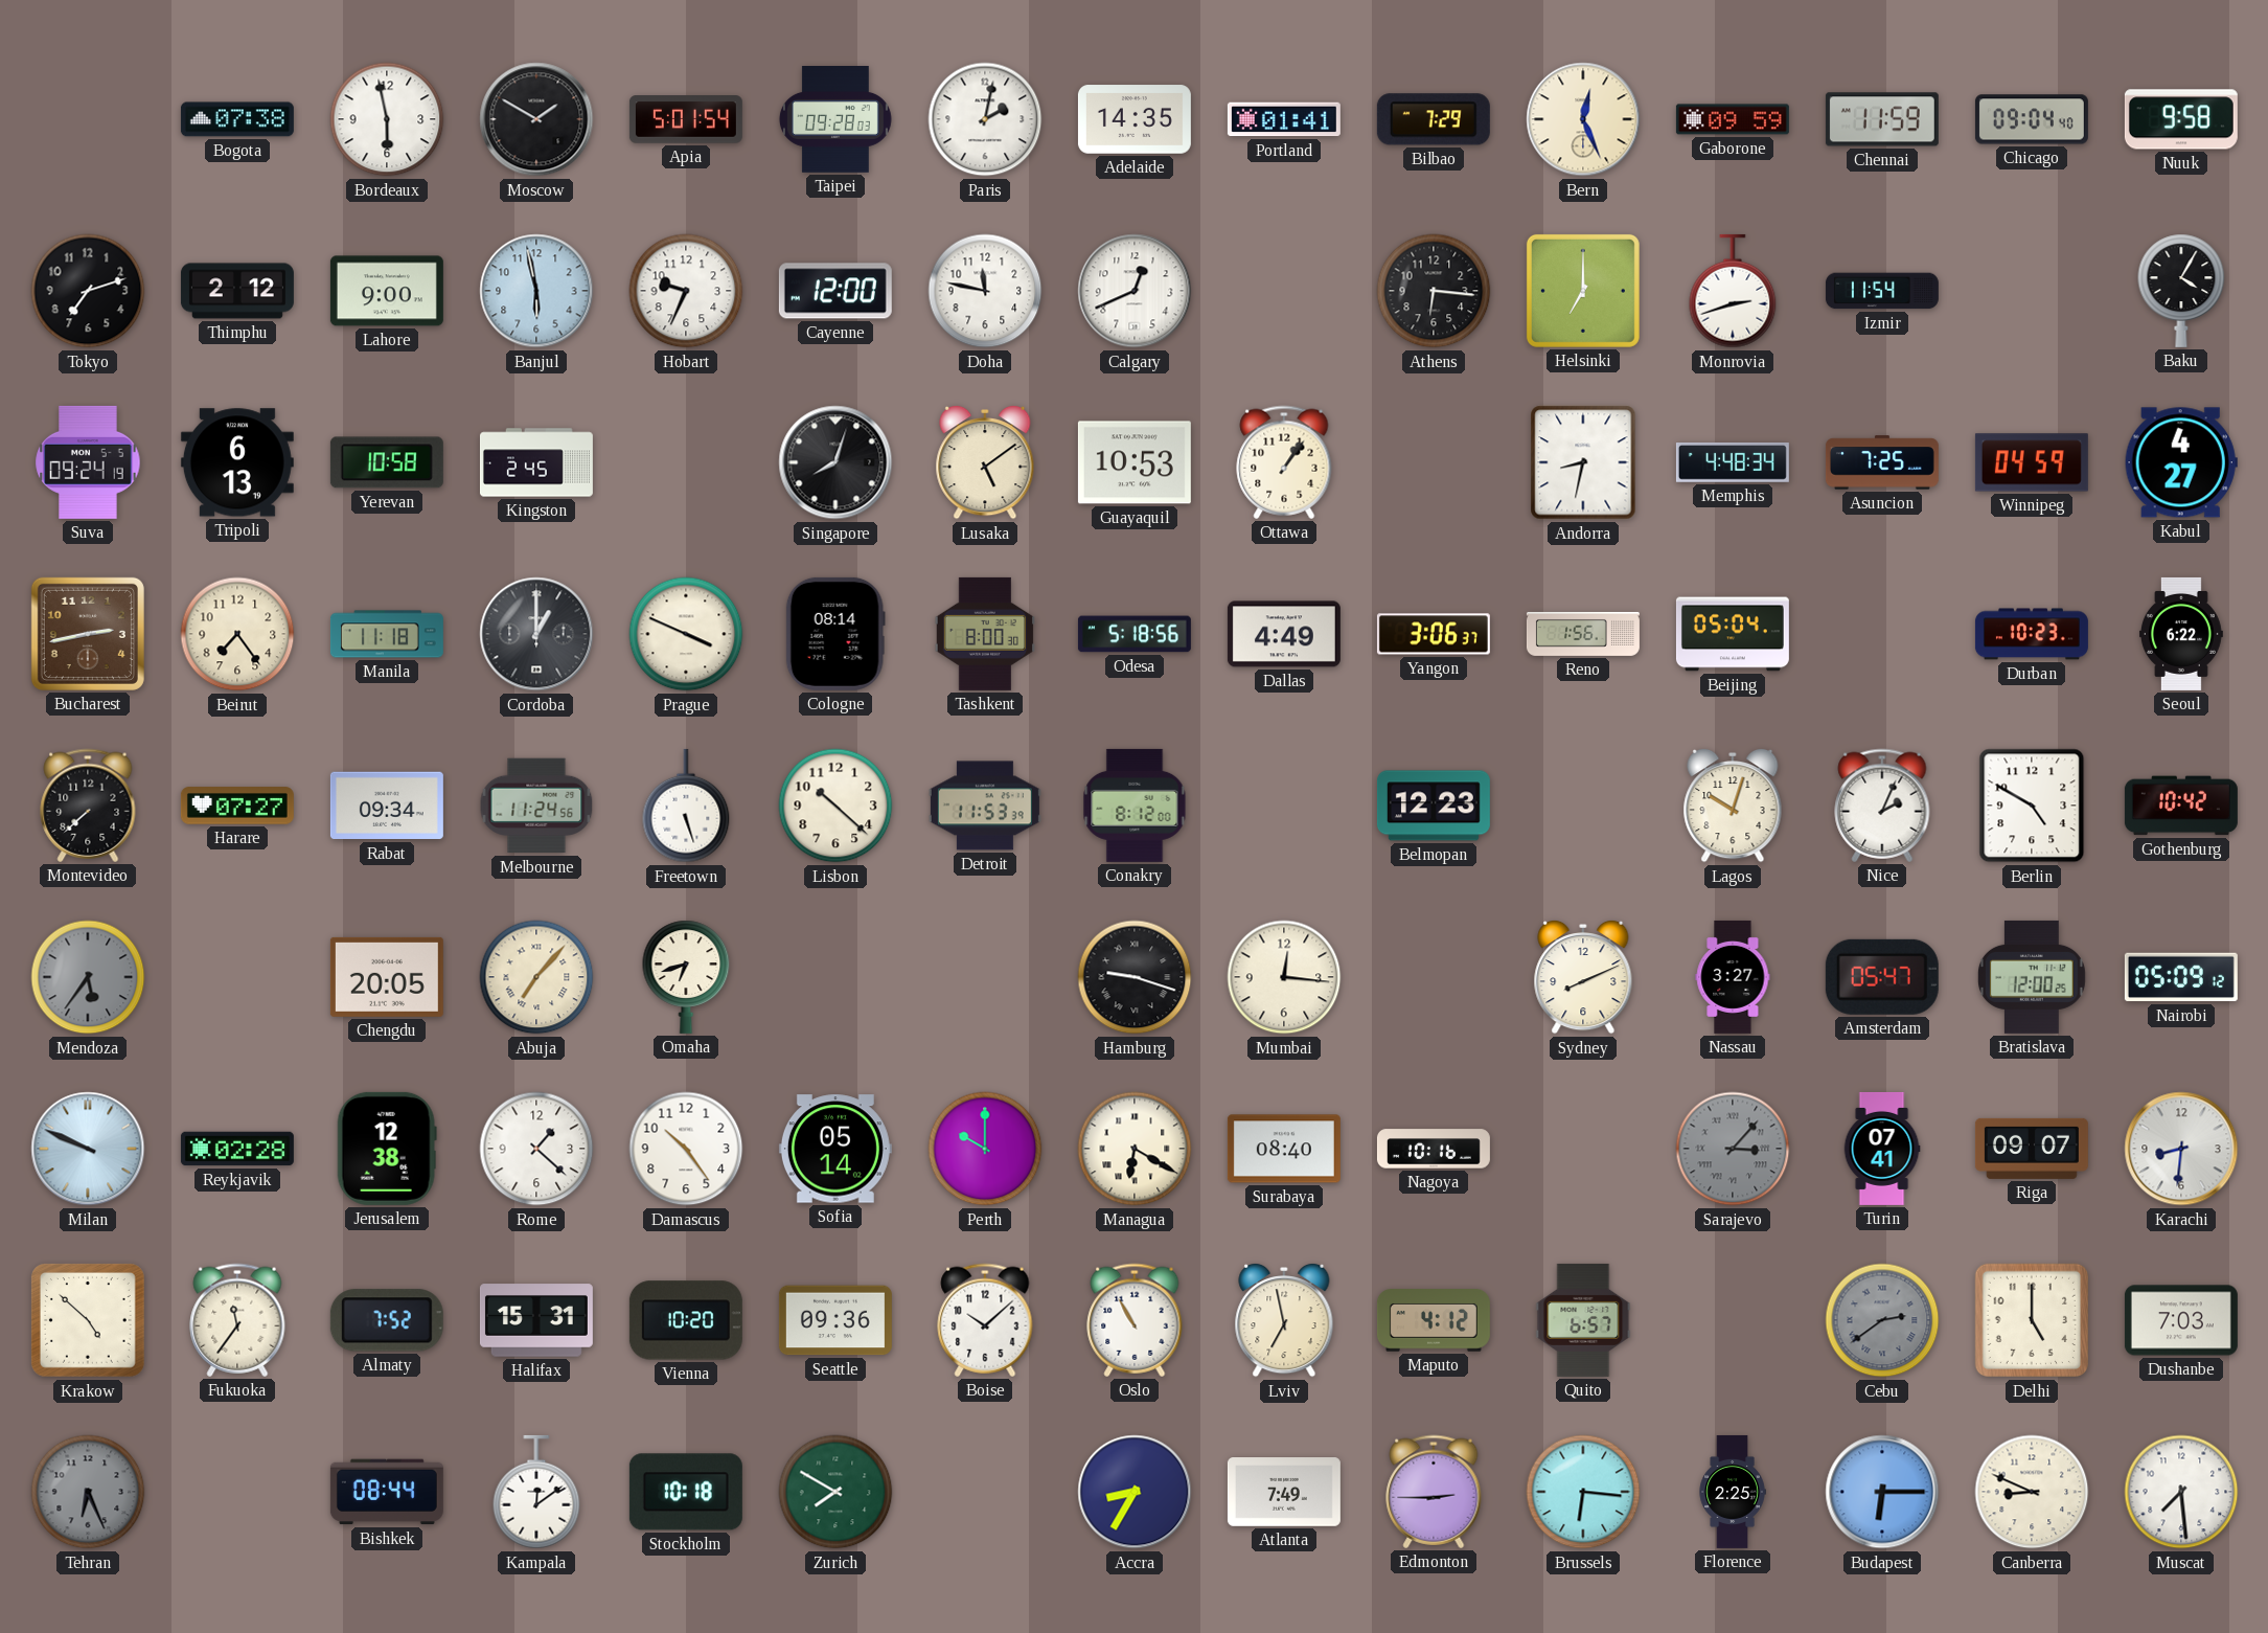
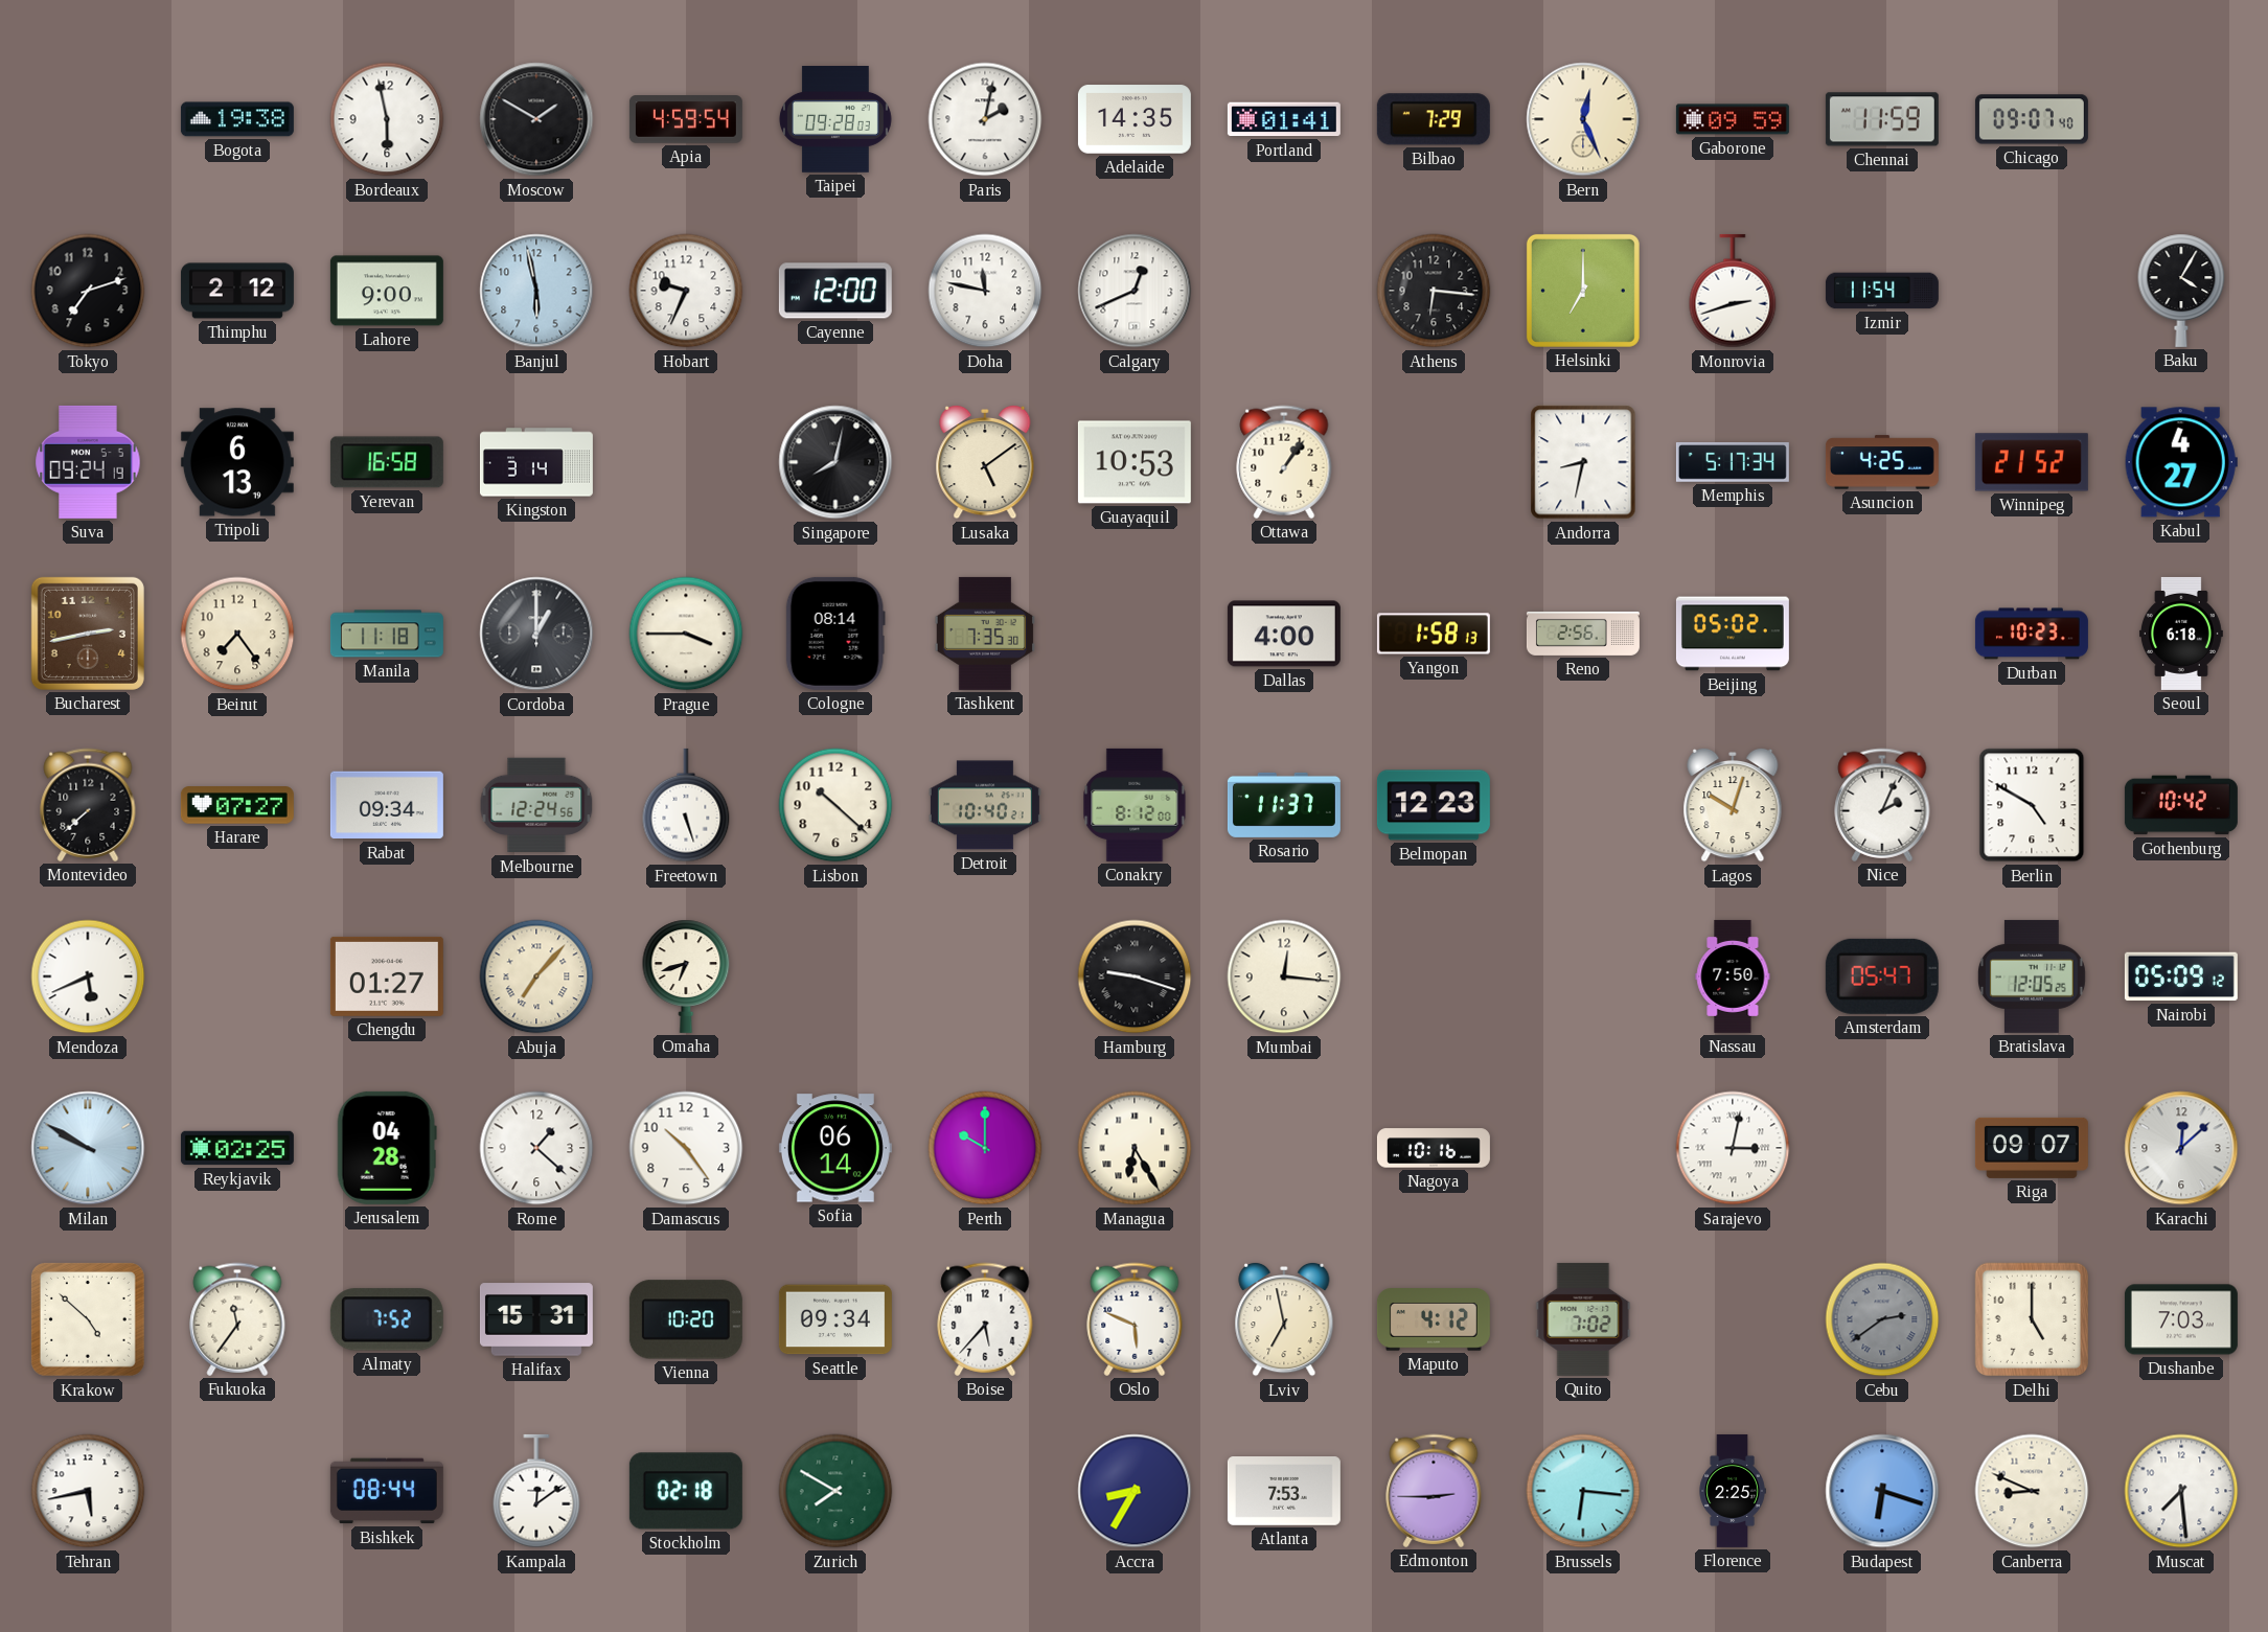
Bogota: 07:38 -> 19:38 (237, 119)
Apia: 5:01 -> 4:59 (686, 119)
Chicago: 09:04 -> 09:07 (2032, 119)
Nuuk: 9:58 -> none (2181, 119)
Yerevan: 10:58 -> 16:58 (387, 462)
Kingston: 2:45 -> 3:14 (536, 462)
Singapore: 8:03 -> 8:02 (835, 462)
Memphis: 4:48 -> 5:17 (1733, 463)
Asuncion: 7:25 -> 4:25 (1882, 462)
Winnipeg: 04:59 -> 21:52 (2032, 462)
Prague: 3:49 -> 3:45 (686, 634)
Tashkent: 8:00 -> 7:35 (985, 634)
Odesa: 5:18 -> none (1135, 634)
Dallas: 4:49 -> 4:00 (1284, 634)
Yangon: 3:06 -> 1:58 (1434, 634)
Reno: 1:56 -> 2:56 (1583, 634)
Beijing: 05:04 -> 05:02 (1733, 634)
Seoul: 6:22 -> 6:18 (2181, 634)
Melbourne: 11:24 -> 12:24 (536, 805)
Detroit: 11:53 -> 10:40 (985, 805)
Rosario: none -> 11:37 (1284, 805)
Mendoza: 5:36 -> 5:41 (88, 976)
Mendoza dial: grey -> white (88, 976)
Chengdu: 20:05 -> 01:27 (387, 976)
Sydney: 8:11 -> none (1583, 977)
Nassau: 3:27 -> 7:50 (1733, 976)
Bratislava: 12:00 -> 12:05 (2032, 976)
Milan: 9:49 -> 9:50 (88, 1148)
Reykjavik: 02:28 -> 02:25 (237, 1148)
Jerusalem: 12:38 -> 04:28 (387, 1148)
Sofia: 05:14 -> 06:14 (835, 1148)
Managua: 6:20 -> 6:25 (1135, 1148)
Surabaya: 08:40 -> none (1284, 1149)
Sarajevo: 3:07 -> 3:02 (1733, 1148)
Sarajevo dial: grey -> white (1733, 1148)
Turin: 07:41 -> none (1882, 1149)
Karachi: 8:31 -> 12:08 (2181, 1148)
Seattle: 09:36 -> 09:34 (835, 1319)
Boise: 10:08 -> 5:37 (985, 1319)
Oslo: 10:55 -> 5:49 (1135, 1319)
Quito: 6:57 -> 7:02 (1583, 1319)
Tehran: 6:26 -> 5:43 (88, 1491)
Tehran dial: grey -> white (88, 1491)
Stockholm: 10:18 -> 02:18 (686, 1491)
Atlanta: 7:49 -> 7:53 (1284, 1492)
Budapest: 6:15 -> 6:18 (1882, 1491)
